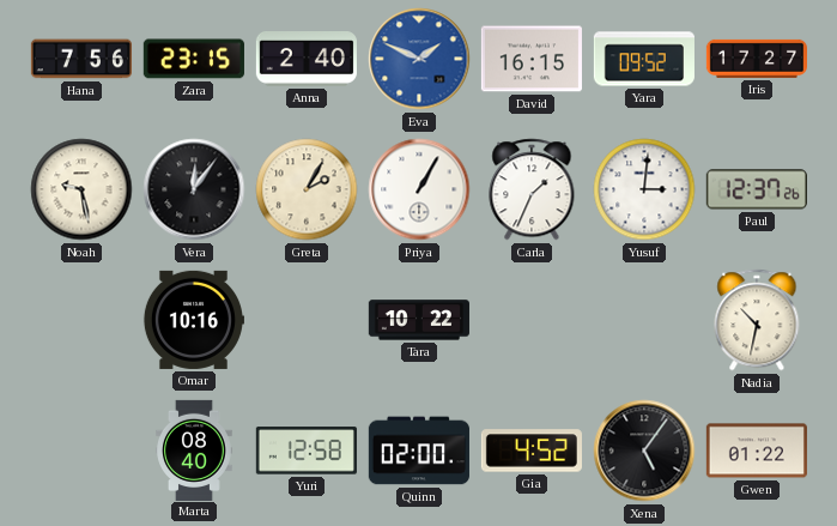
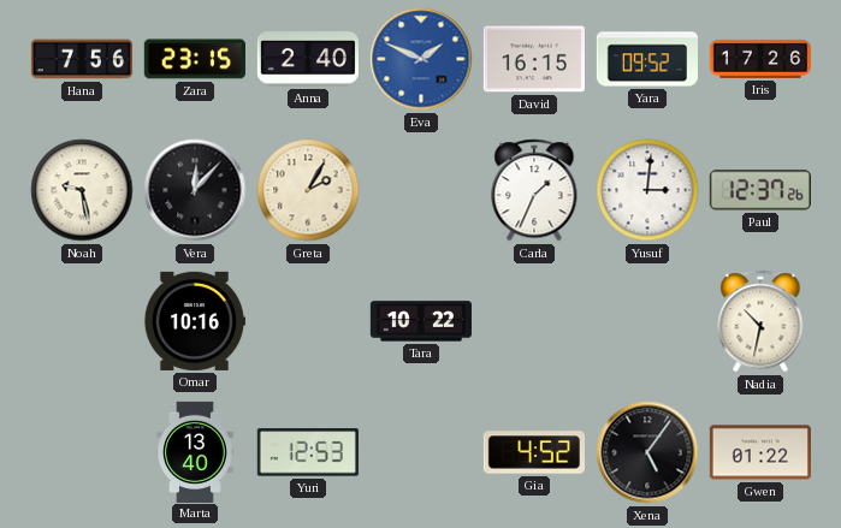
Iris: 17:27 -> 17:26 (759, 59)
Vera: 12:06 -> 12:07 (195, 190)
Priya: 1:05 -> none (419, 189)
Marta: 08:40 -> 13:40 (196, 451)
Yuri: 12:58 -> 12:53 (308, 452)
Quinn: 02:00 -> none (419, 451)
